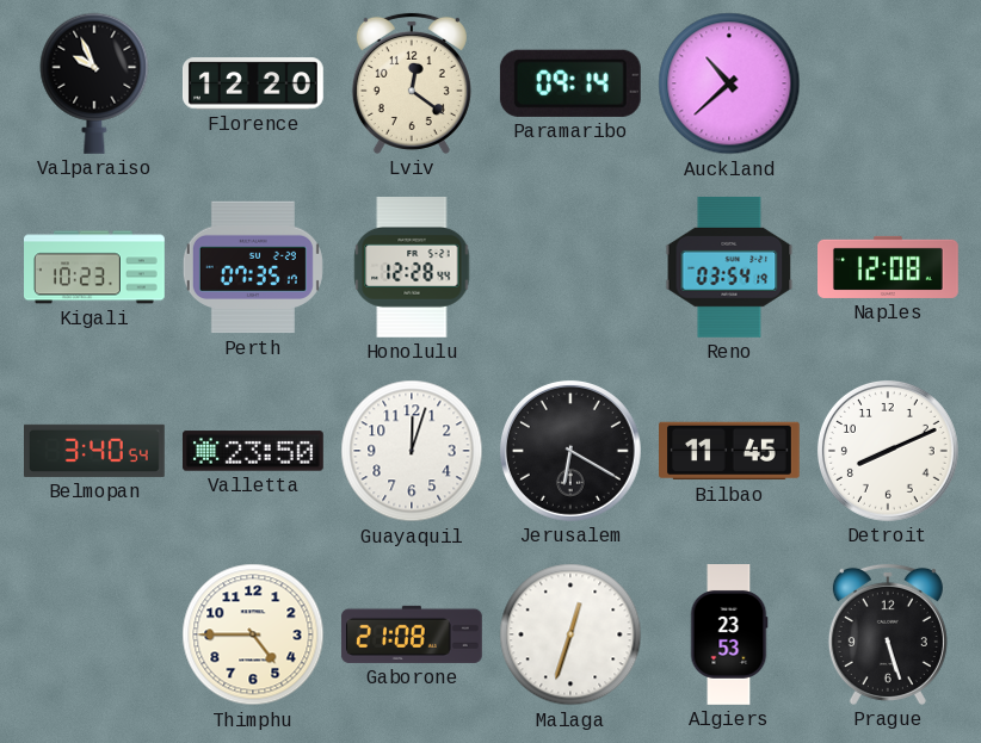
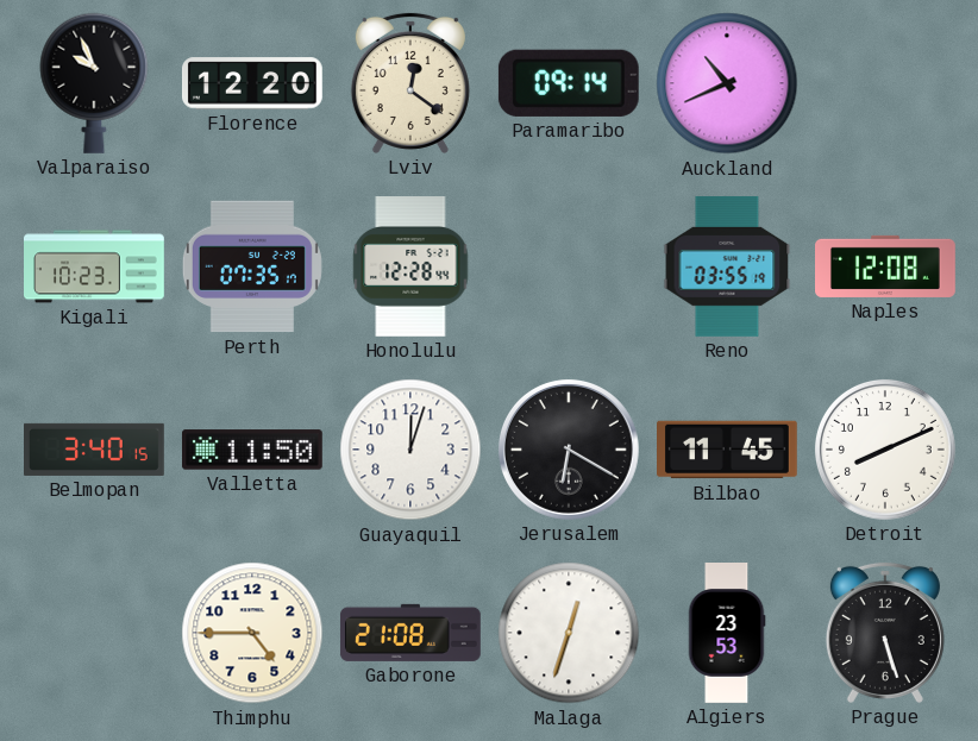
Auckland: 10:38 -> 10:41 (727, 83)
Reno: 03:54 -> 03:55 (727, 266)
Belmopan: 3:40:54 -> 3:40:15 (95, 450)
Valletta: 23:50 -> 11:50 (252, 450)
